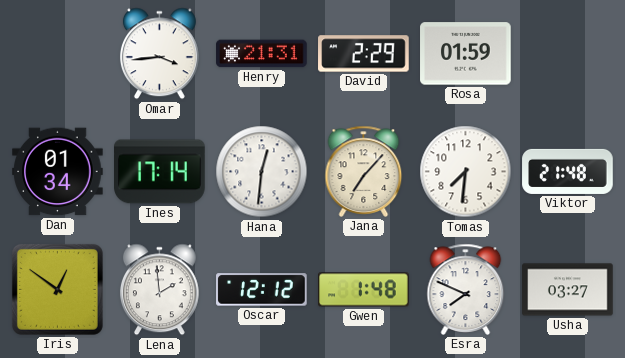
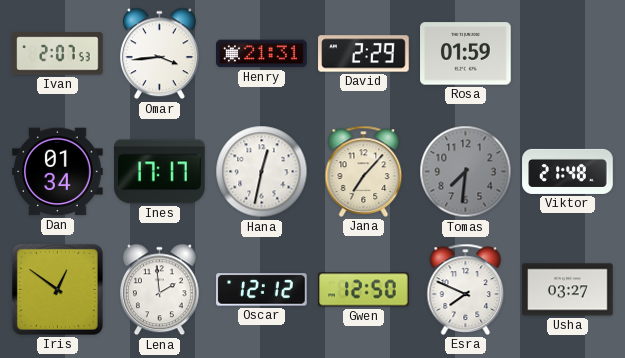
Ivan: none -> 2:07 (58, 54)
Ines: 17:14 -> 17:17 (160, 172)
Hana: 12:31 -> 12:32 (262, 172)
Tomas dial: white -> grey (466, 172)
Gwen: 1:48 -> 12:50 (364, 290)
